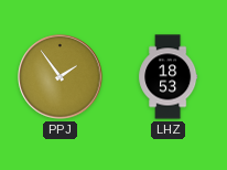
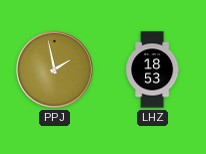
PPJ: 1:54 -> 1:58 (55, 70)
